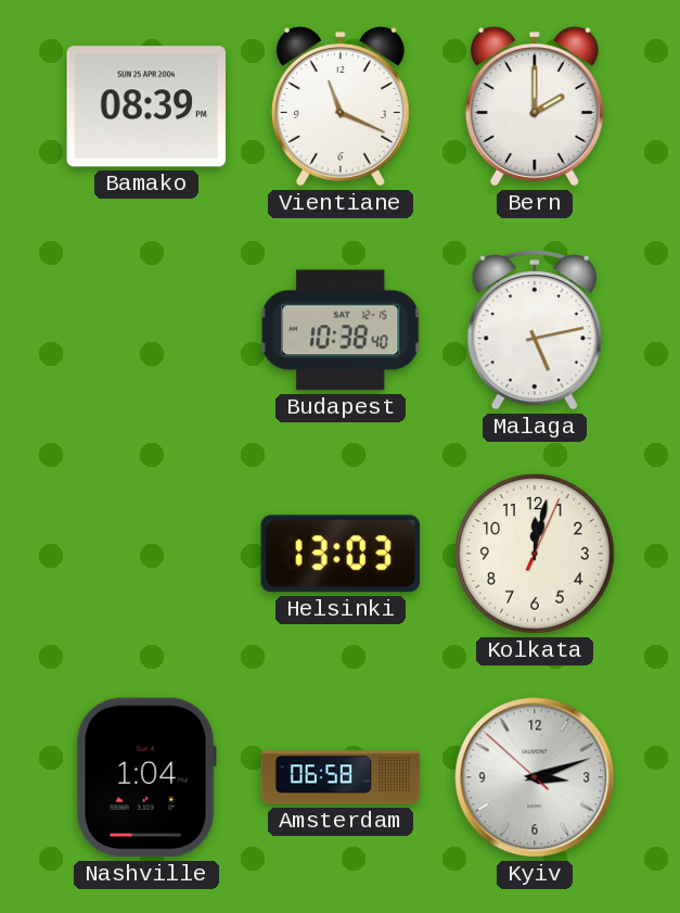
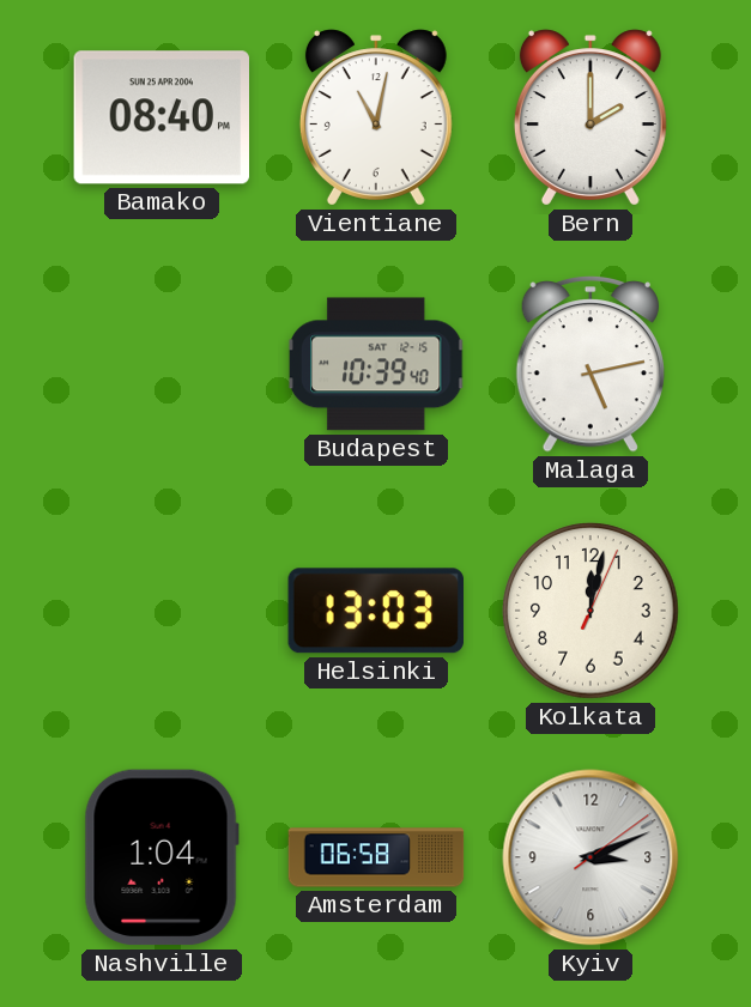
Bamako: 08:39 -> 08:40 (161, 117)
Vientiane: 11:19 -> 11:02 (376, 117)
Budapest: 10:38 -> 10:39 (376, 364)
Kyiv: 3:11:52 -> 3:11:09 (590, 857)
